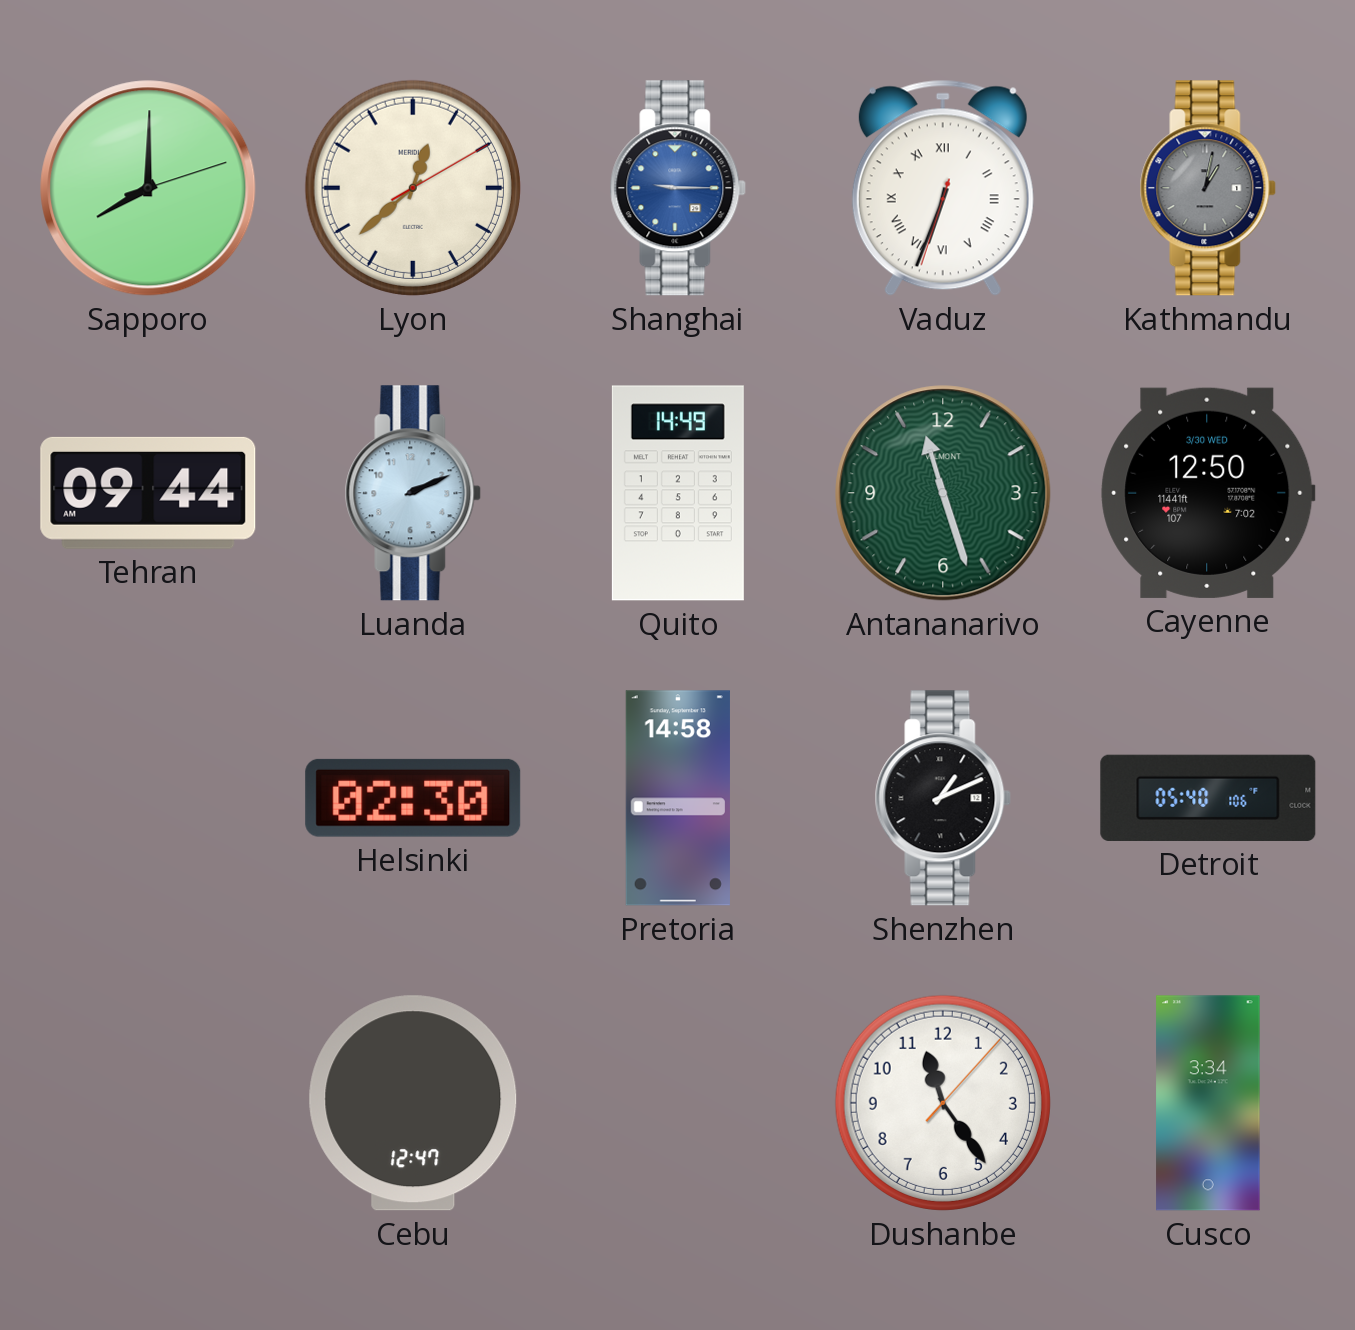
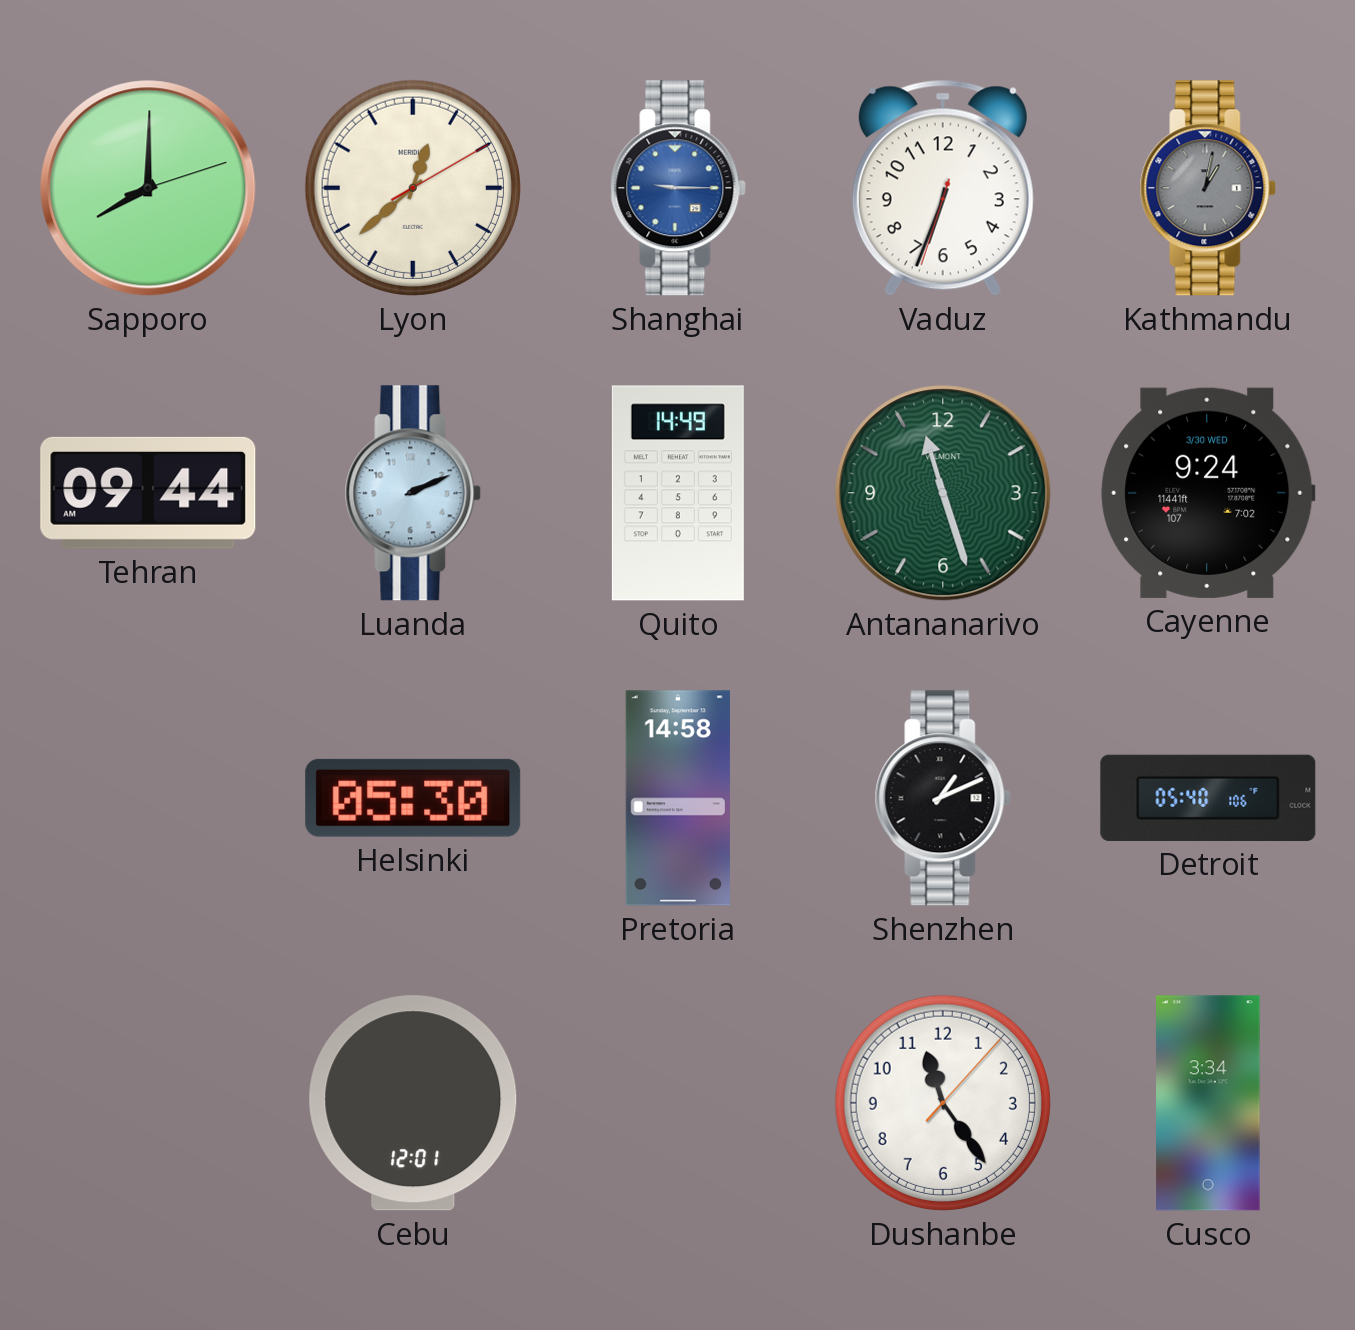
Vaduz numerals: Roman -> Arabic (943, 188)
Cayenne: 12:50 -> 9:24 (1208, 493)
Helsinki: 02:30 -> 05:30 (413, 798)
Cebu: 12:47 -> 12:01 (413, 1103)
